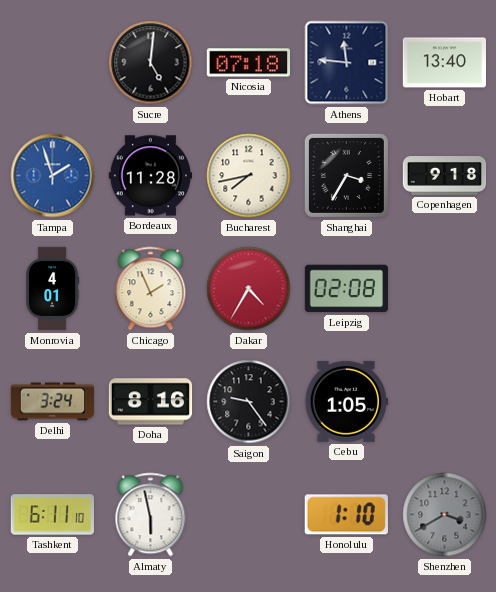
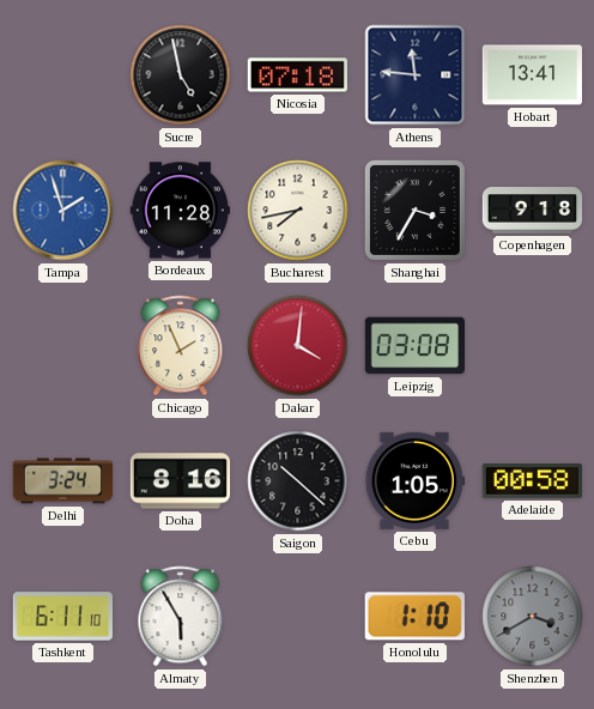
Sucre: 5:01 -> 4:58 (181, 75)
Hobart: 13:40 -> 13:41 (533, 75)
Monrovia: 4:01 -> none (53, 289)
Dakar: 4:35 -> 4:01 (298, 346)
Leipzig: 02:08 -> 03:08 (416, 346)
Saigon: 9:24 -> 10:22 (298, 481)
Adelaide: none -> 00:58 (532, 481)
Almaty: 5:58 -> 5:55 (181, 617)
